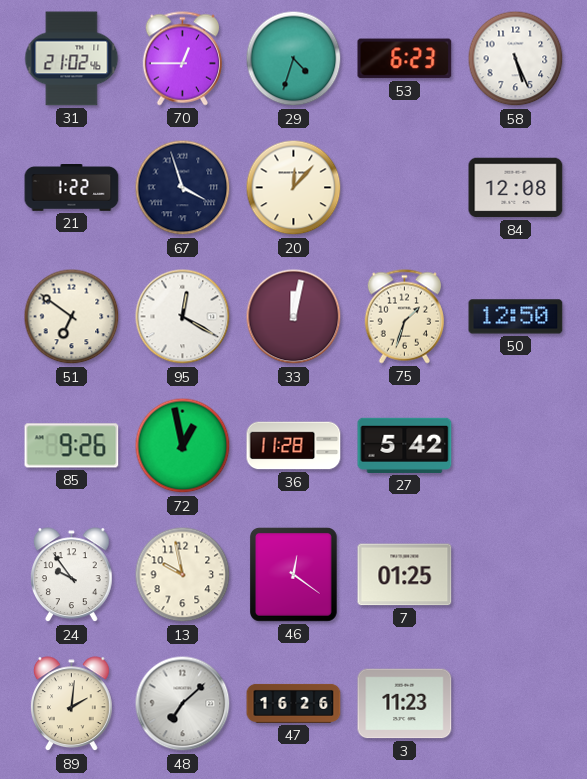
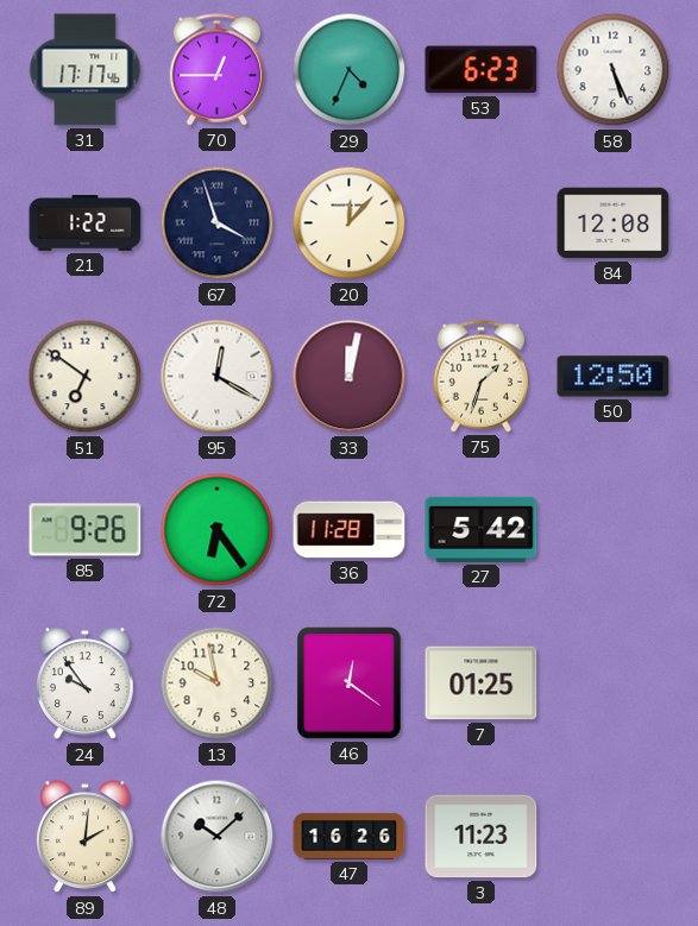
31: 21:02 -> 17:17 (86, 70)
29: 4:33 -> 4:34 (350, 70)
72: 12:58 -> 6:24 (218, 530)
48: 7:08 -> 10:08 (218, 837)
